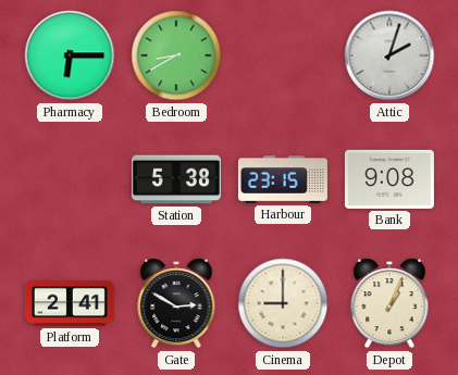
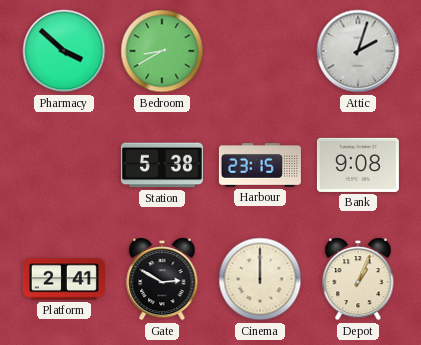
Pharmacy: 6:15 -> 3:52 (64, 51)
Cinema: 9:00 -> 12:00 (260, 279)
